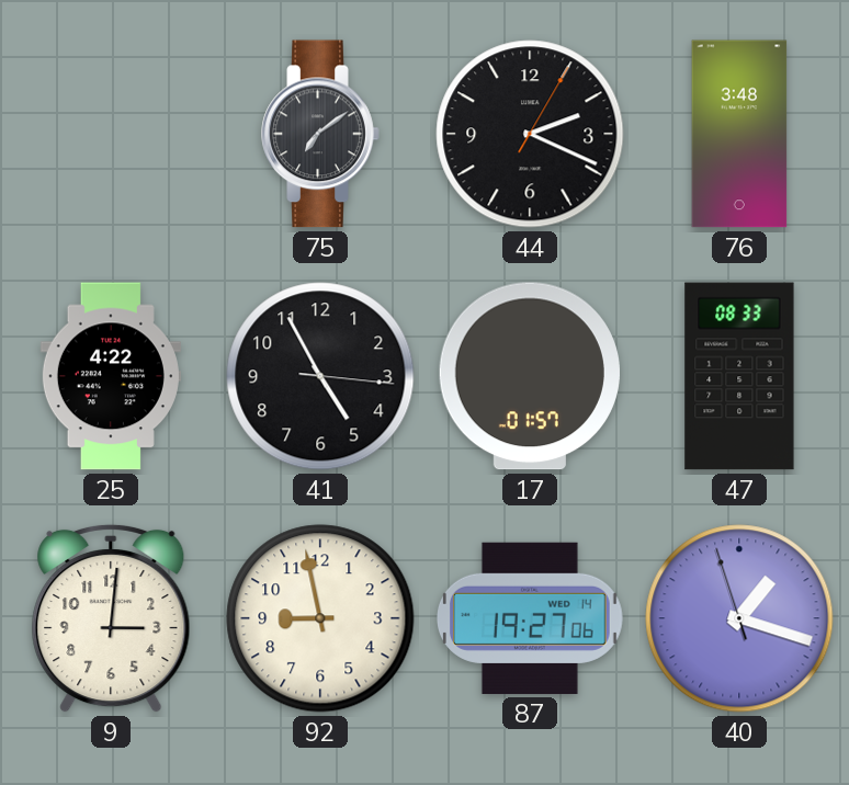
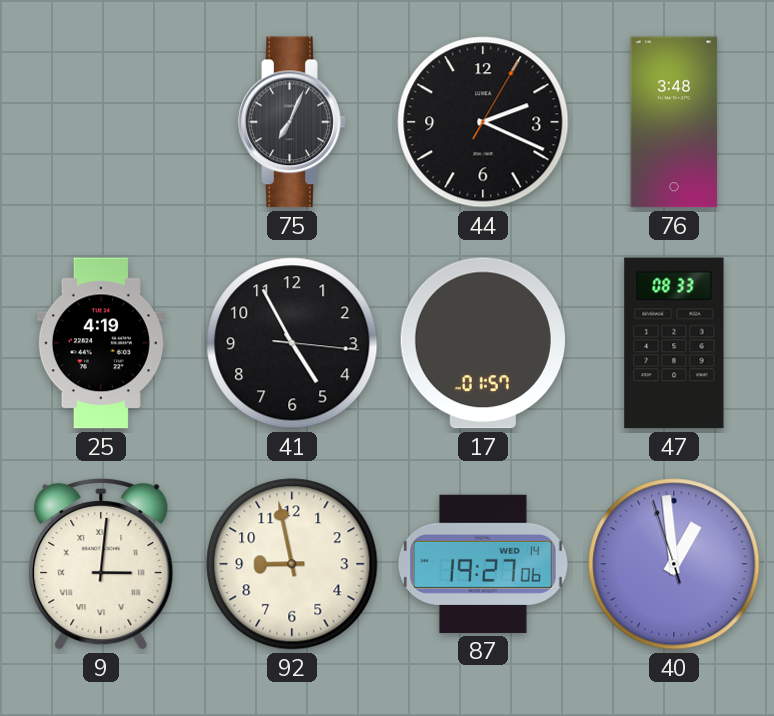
75: 7:09 -> 7:04 (292, 122)
25: 4:22 -> 4:19 (101, 343)
9 numerals: Arabic -> Roman (101, 564)
40: 1:17 -> 12:58 (674, 564)
